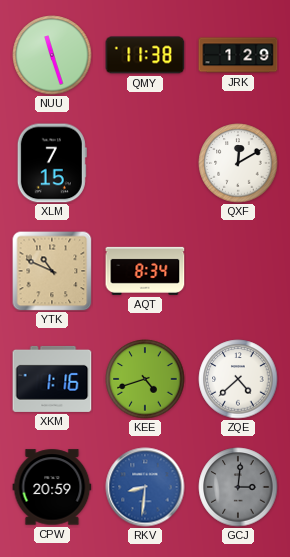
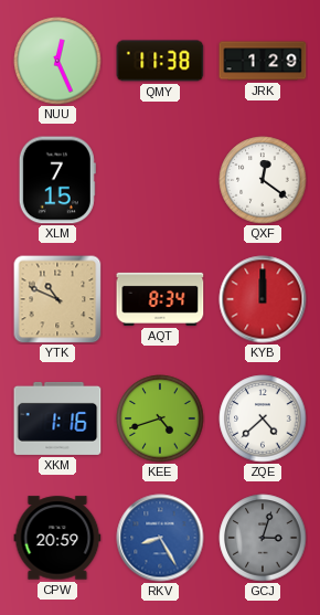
NUU: 11:27 -> 12:26 (57, 61)
QXF: 12:10 -> 12:21 (263, 180)
KYB: none -> 12:00 (263, 299)
RKV: 8:31 -> 8:25 (160, 538)
GCJ: 3:01 -> 3:03 (263, 538)
